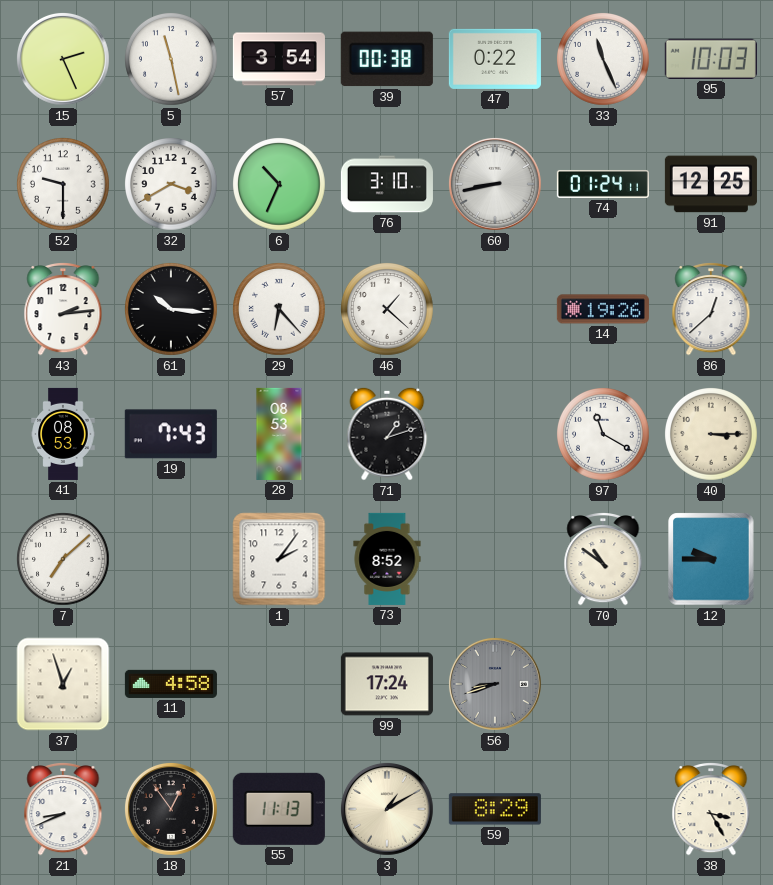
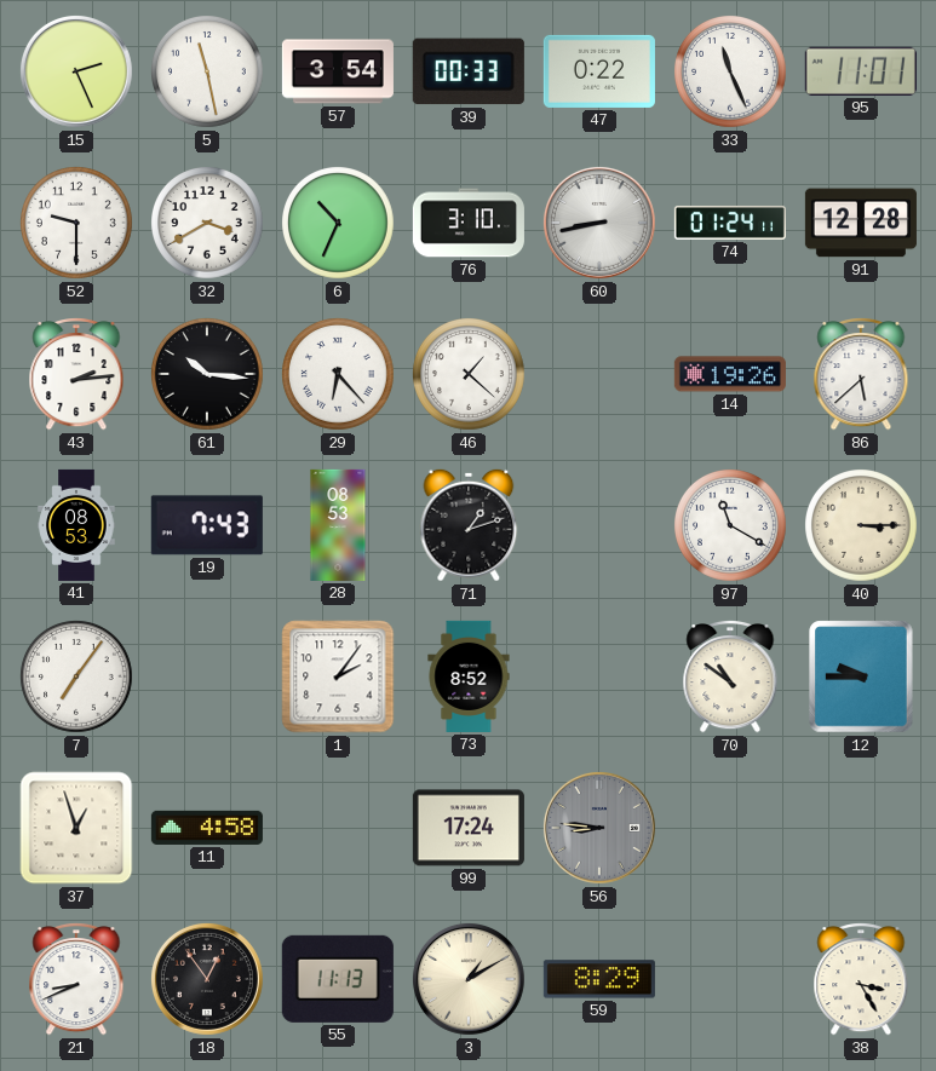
39: 00:38 -> 00:33 (469, 71)
95: 10:03 -> 11:01 (861, 71)
91: 12:25 -> 12:28 (861, 223)
86: 12:38 -> 5:38 (861, 375)
7: 7:08 -> 7:06 (77, 678)
56: 8:42 -> 8:46 (599, 828)
